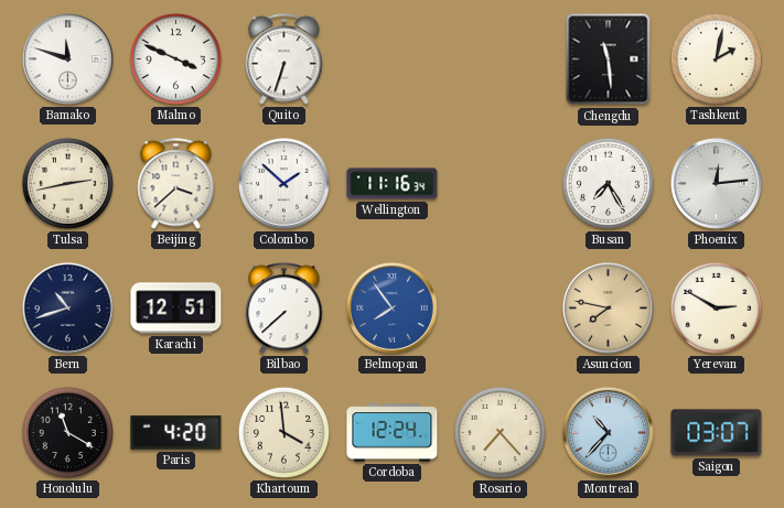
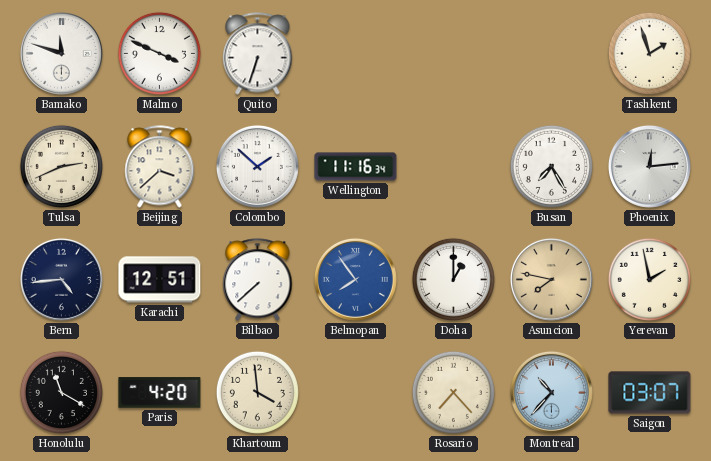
Chengdu: 11:29 -> none (609, 60)
Tashkent: 2:02 -> 1:57 (649, 53)
Tulsa: 2:43 -> 2:41 (61, 166)
Bern: 10:42 -> 4:44 (61, 279)
Doha: none -> 1:00 (453, 279)
Yerevan: 2:50 -> 1:58 (649, 279)
Cordoba: 12:24 -> none (393, 433)
